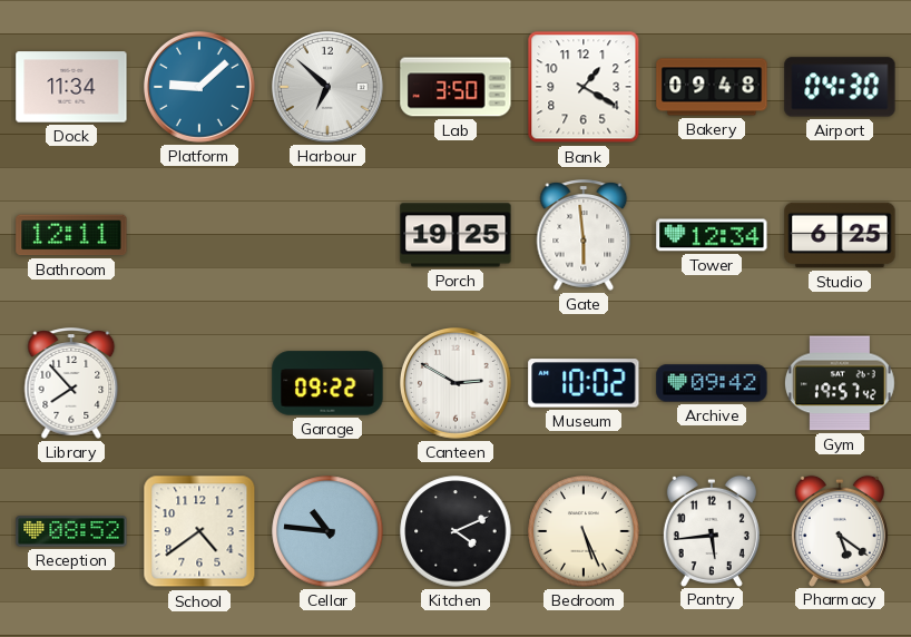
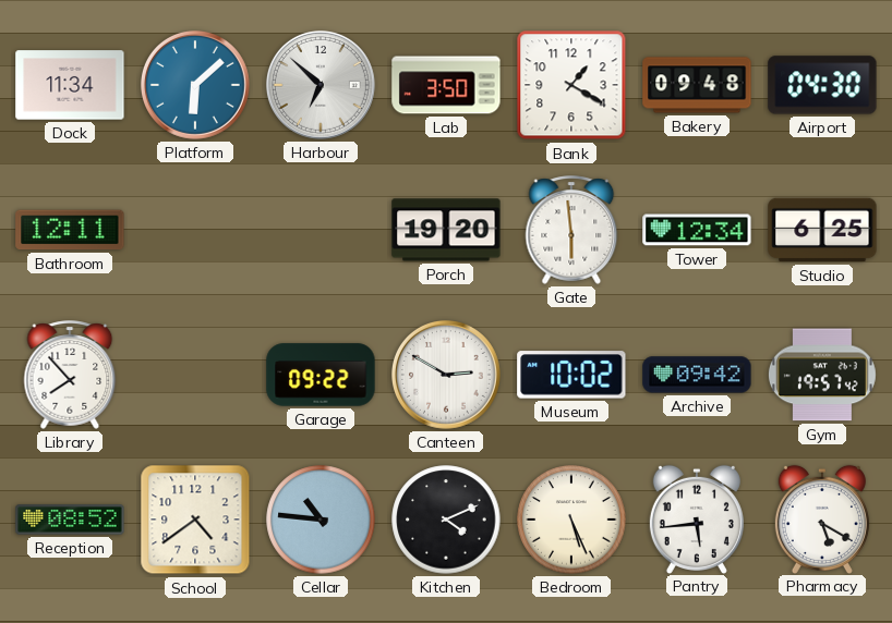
Platform: 9:08 -> 6:08 (195, 85)
Porch: 19:25 -> 19:20 (446, 230)
Pharmacy: 5:21 -> 5:20 (822, 518)
